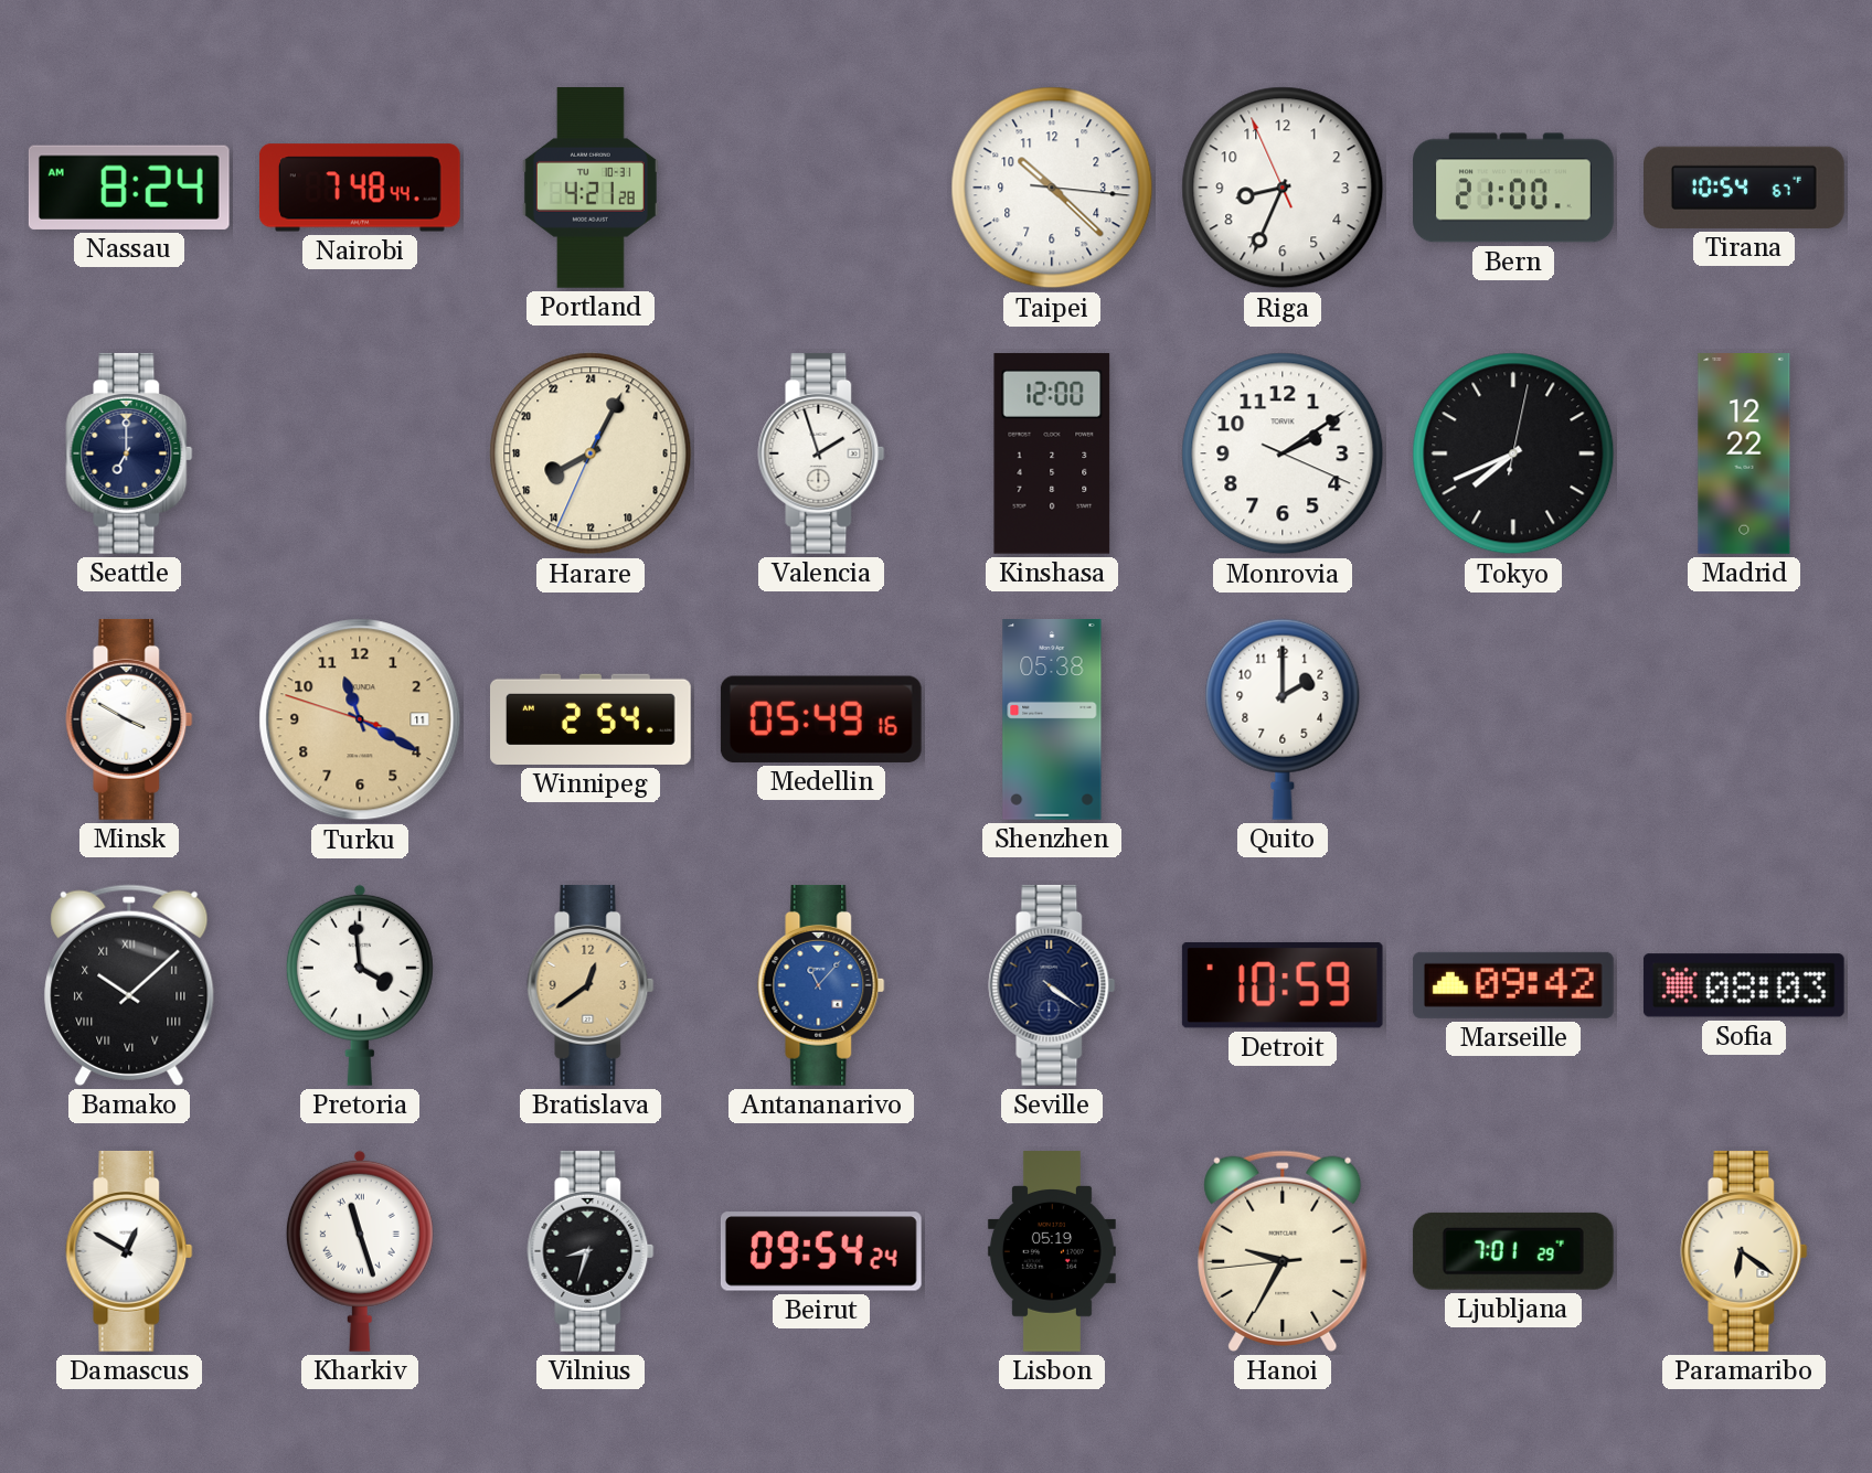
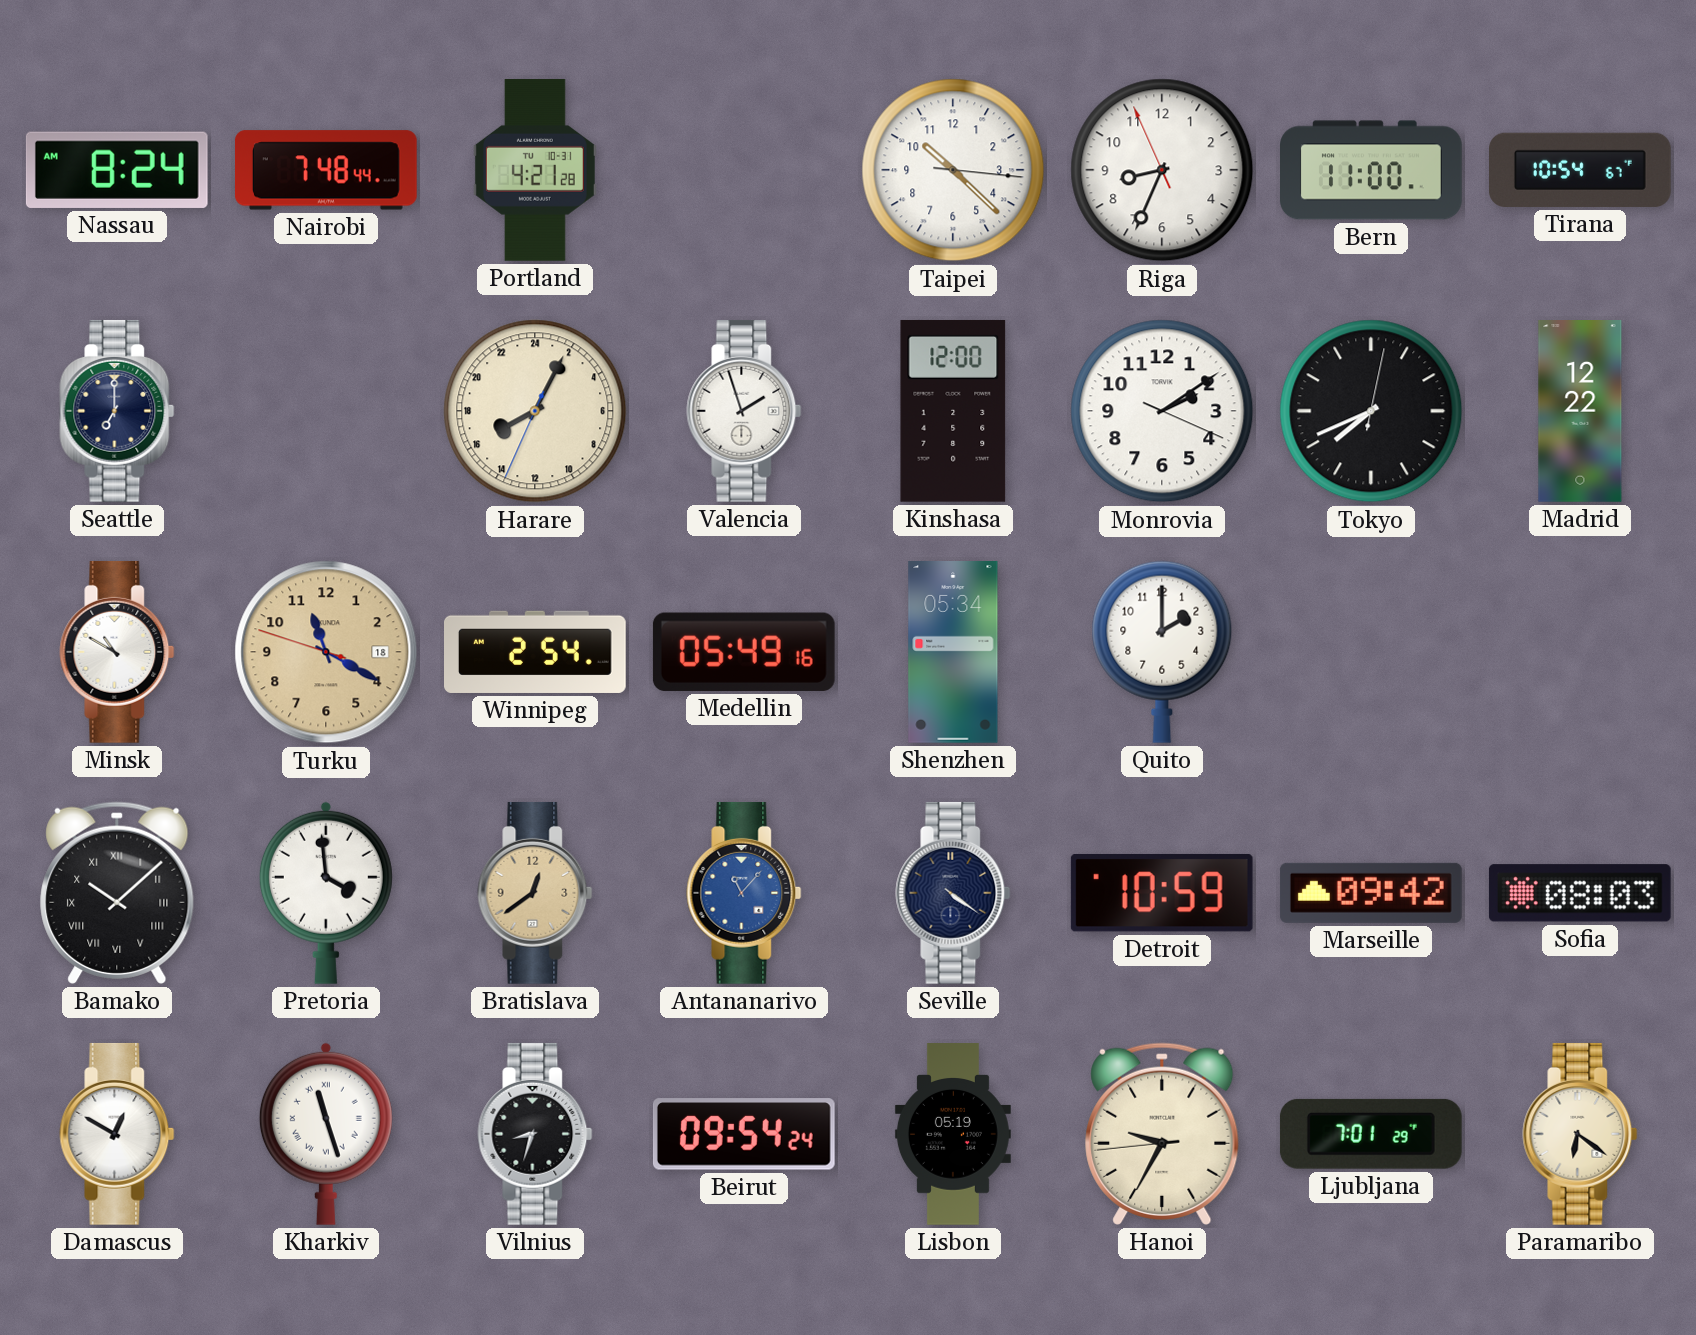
Bern: 21:00 -> 11:00 (1371, 170)
Minsk: 3:50 -> 10:50 (117, 652)
Turku date: 11 -> 18 (326, 652)
Shenzhen: 05:38 -> 05:34 (953, 653)
